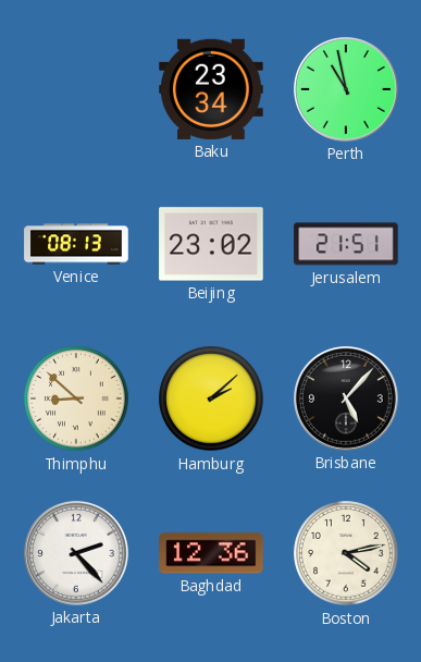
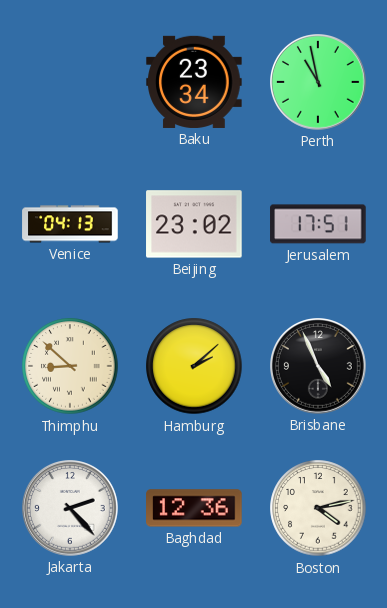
Venice: 08:13 -> 04:13 (70, 224)
Jerusalem: 21:51 -> 17:51 (318, 224)
Brisbane: 5:07 -> 4:56 (319, 367)
